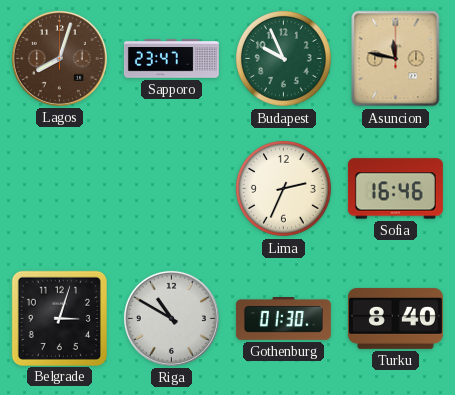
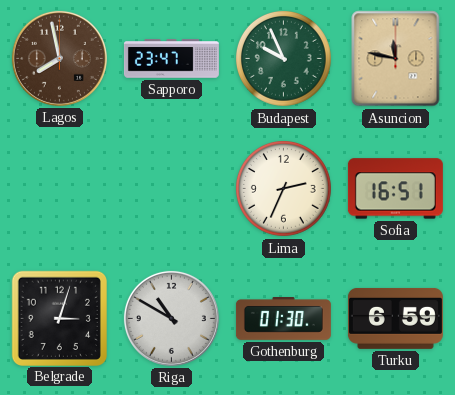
Lagos: 8:03 -> 7:58 (59, 58)
Sofia: 16:46 -> 16:51 (395, 189)
Turku: 8:40 -> 6:59 (395, 318)
